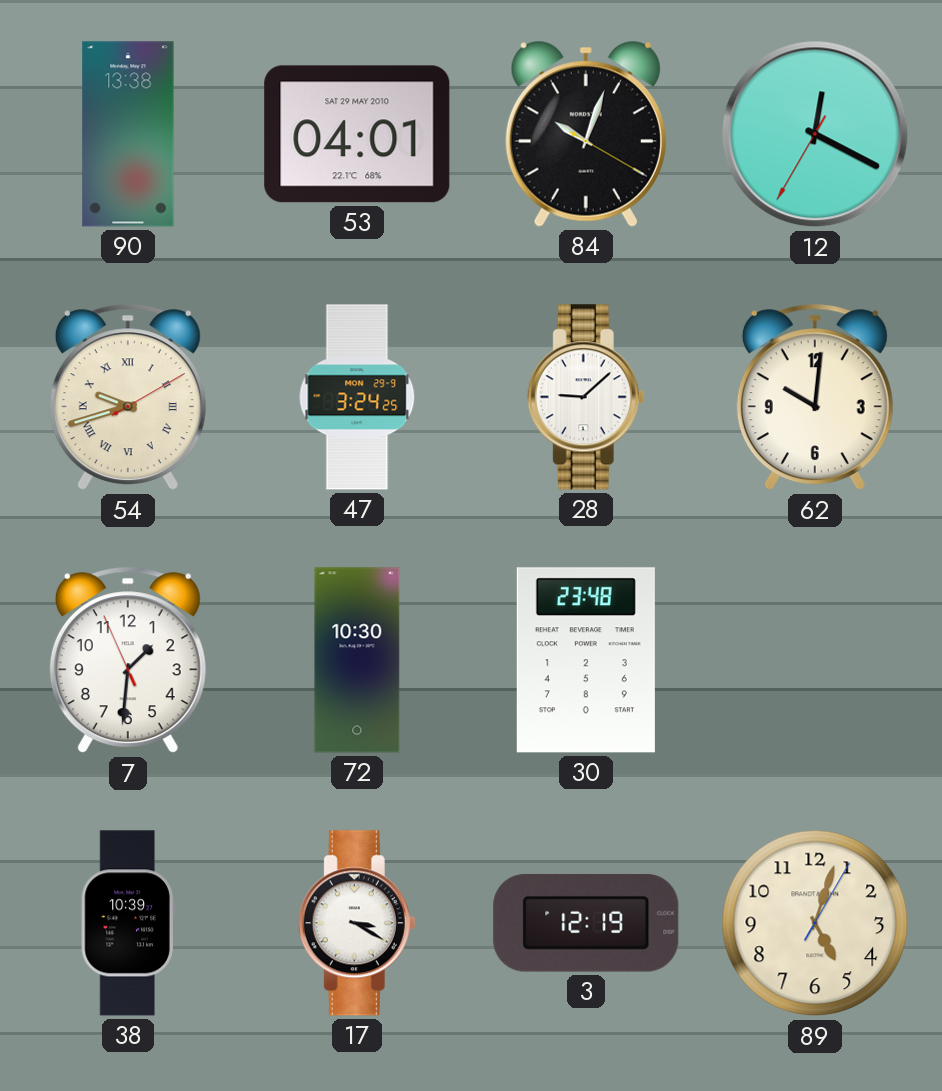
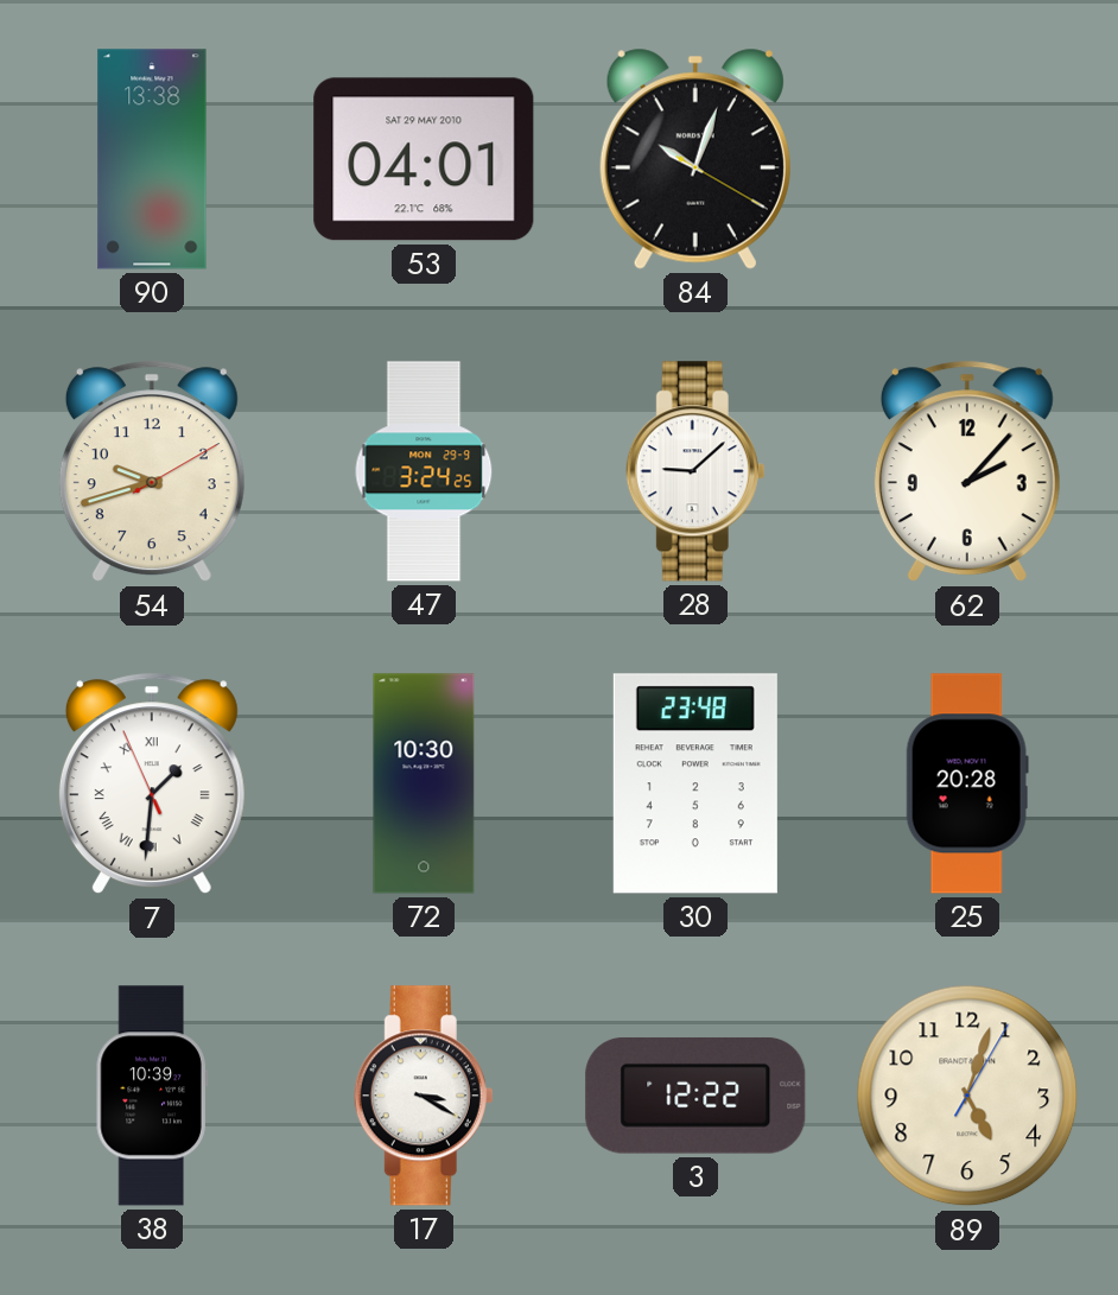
12: 12:19 -> none (815, 134)
54 numerals: Roman -> Arabic (152, 471)
62: 10:01 -> 2:07 (967, 471)
7 numerals: Arabic -> Roman (152, 783)
25: none -> 20:28 (967, 783)
3: 12:19 -> 12:22 (695, 1096)
